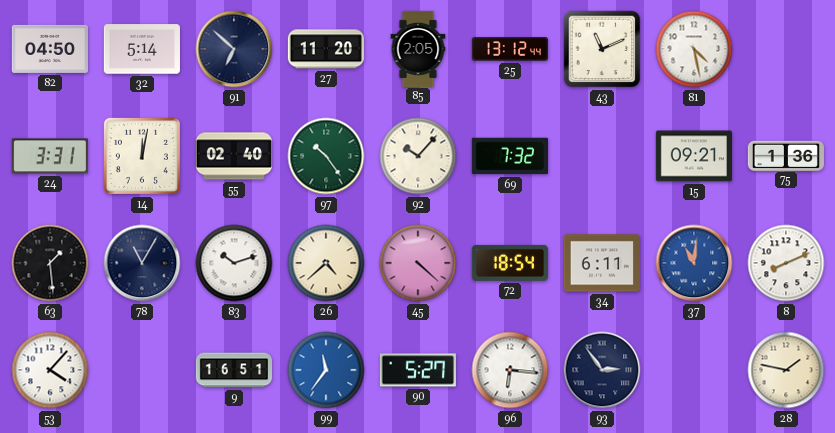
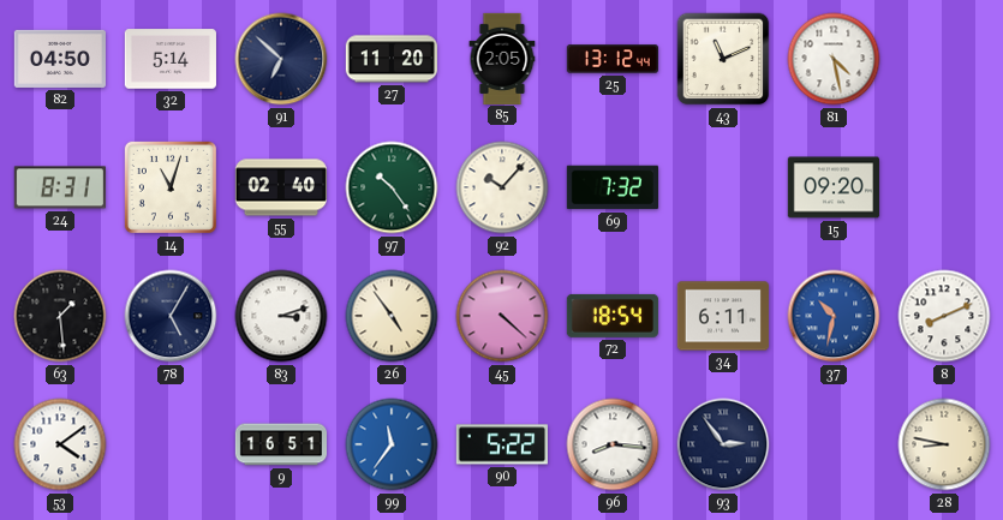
24: 3:31 -> 8:31 (60, 187)
14: 12:02 -> 11:03 (171, 187)
15: 09:21 -> 09:20 (832, 187)
75: 1:36 -> none (786, 155)
78: 11:05 -> 5:05 (171, 316)
83: 10:12 -> 3:12 (281, 316)
26: 4:38 -> 4:54 (392, 316)
37: 11:01 -> 10:32 (834, 316)
53: 4:07 -> 4:09 (60, 444)
90: 5:27 -> 5:22 (501, 444)
96: 6:16 -> 8:16 (613, 444)
28: 1:47 -> 8:47 (944, 444)
